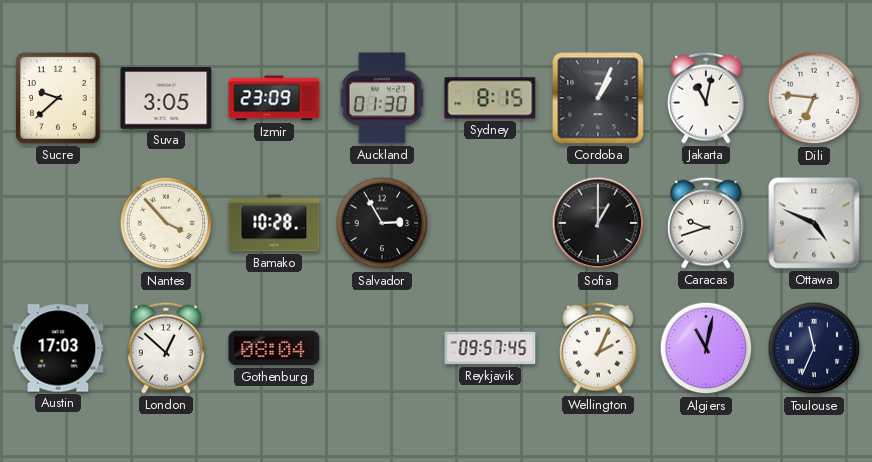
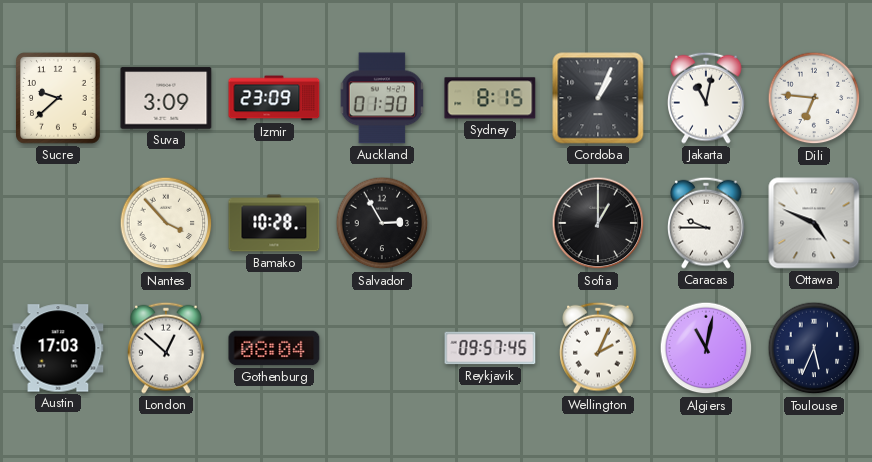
Suva: 3:05 -> 3:09 (166, 98)
Caracas: 9:42 -> 9:45 (706, 223)
Toulouse: 11:34 -> 5:34 (814, 348)
